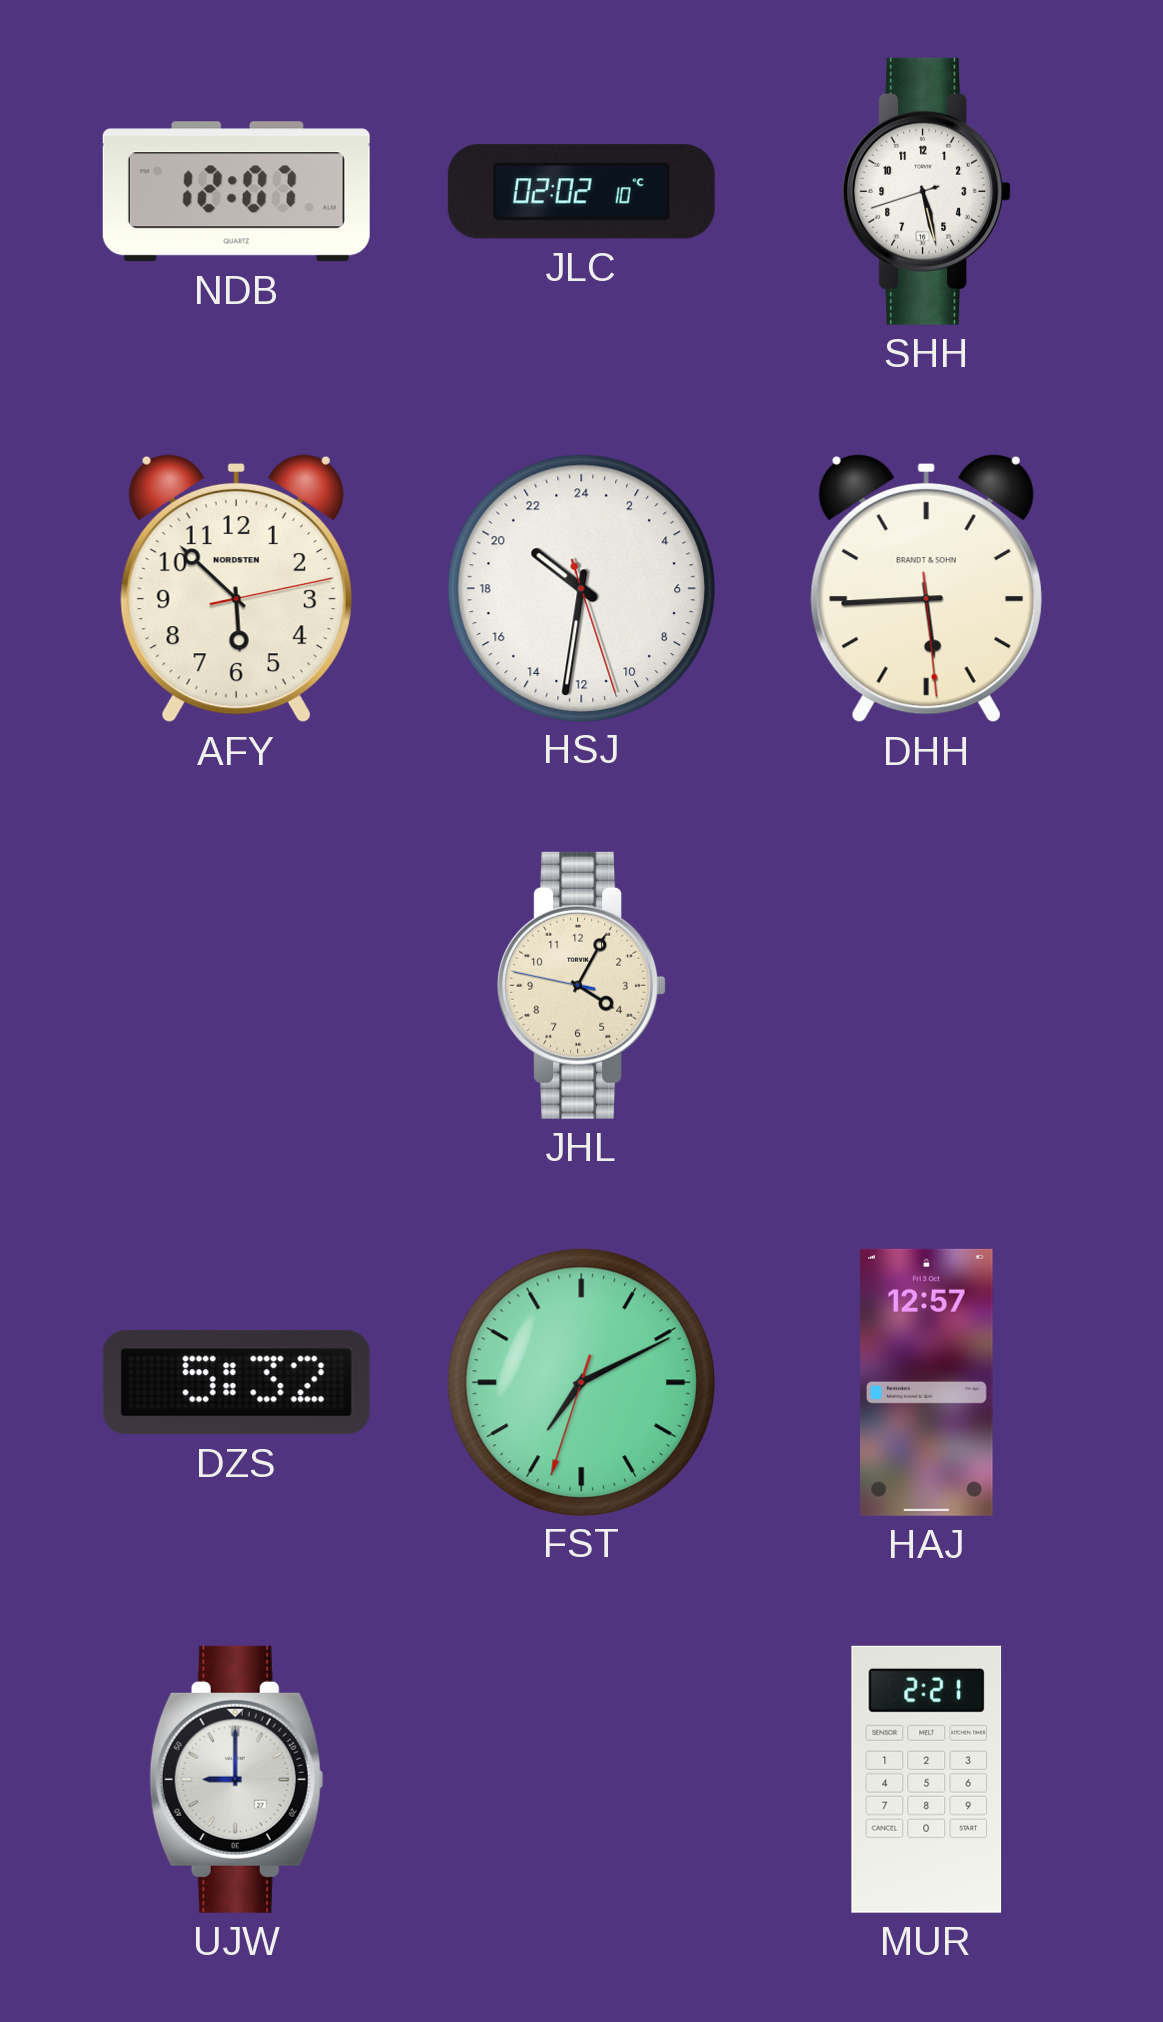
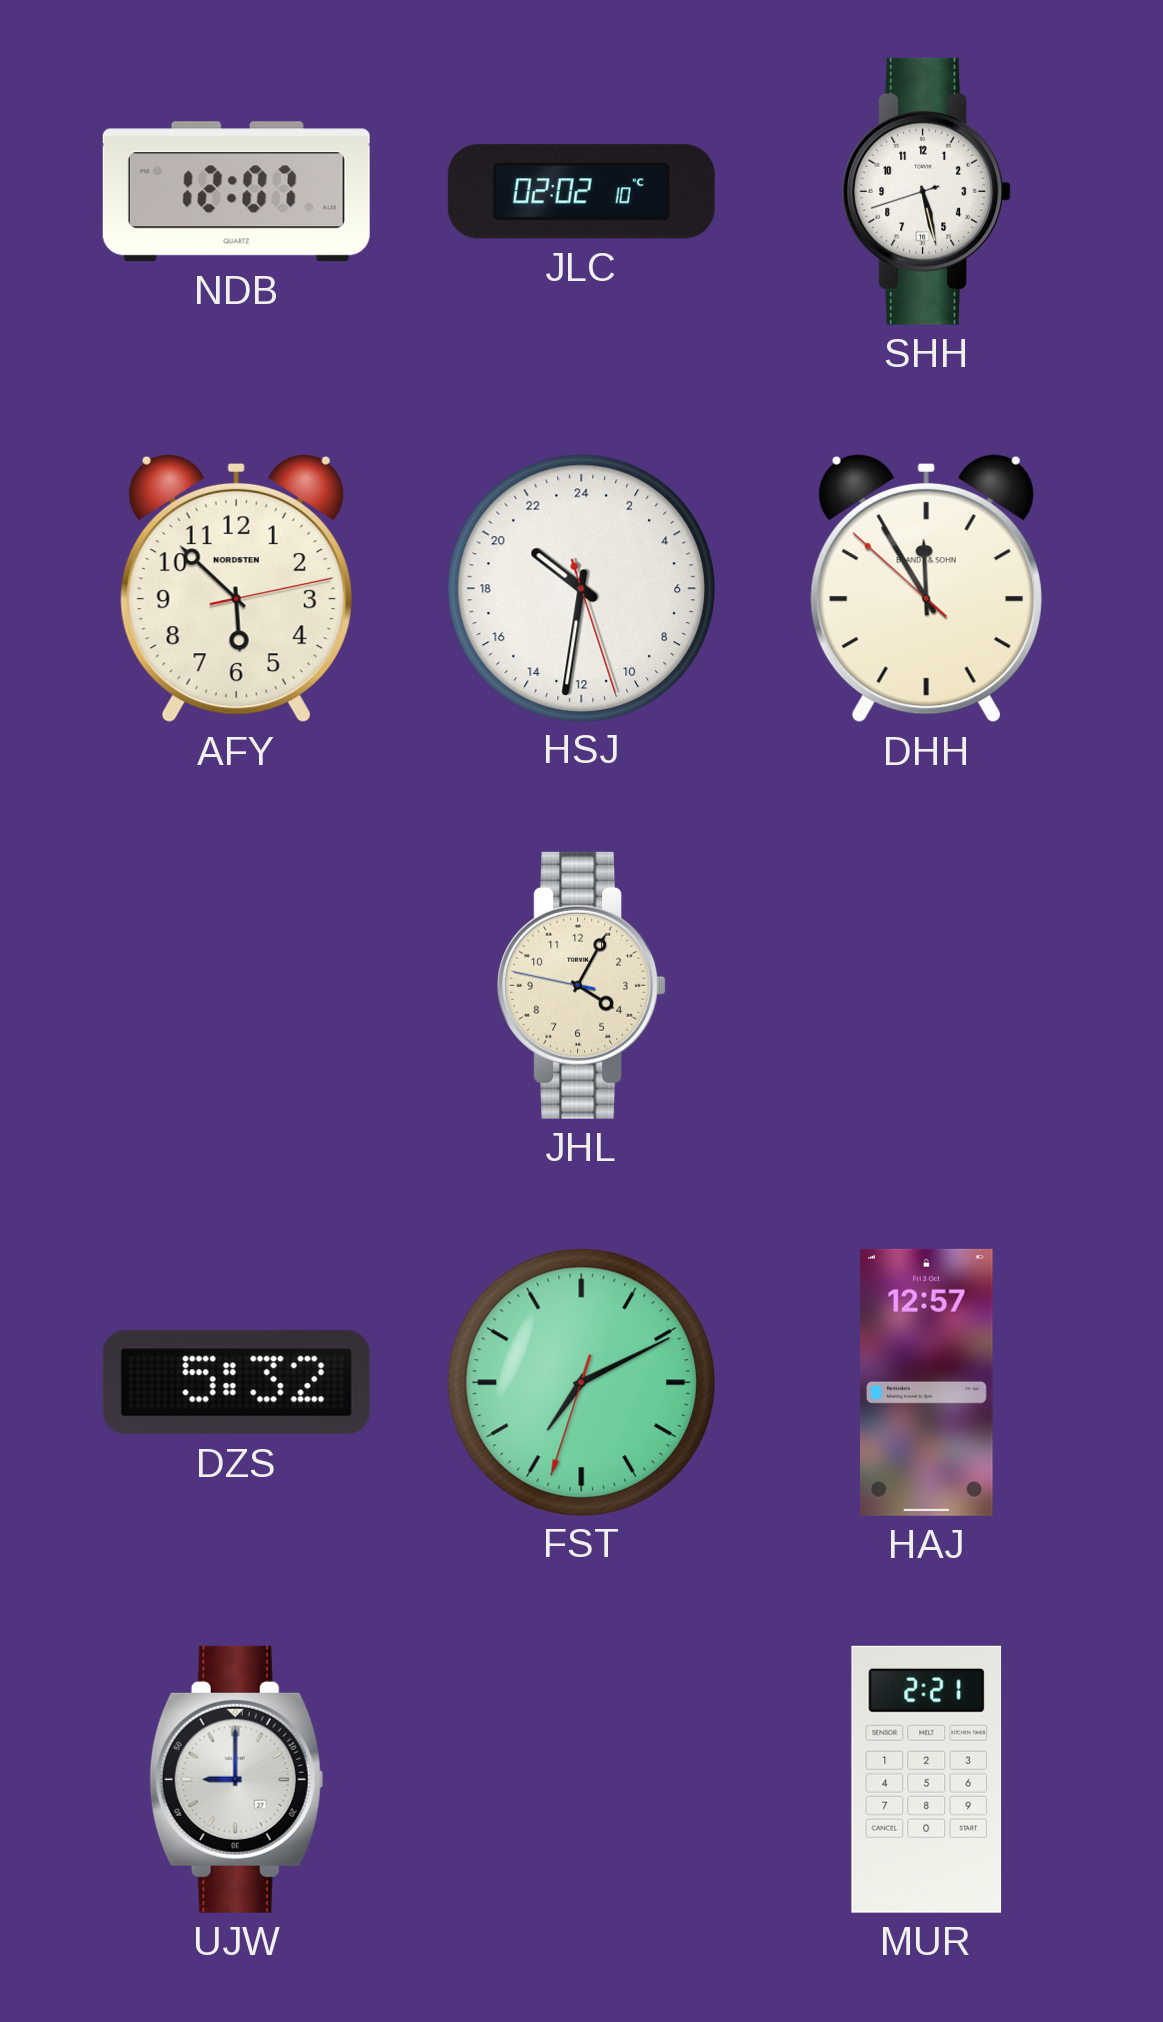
DHH: 5:44 -> 11:54 (926, 588)
